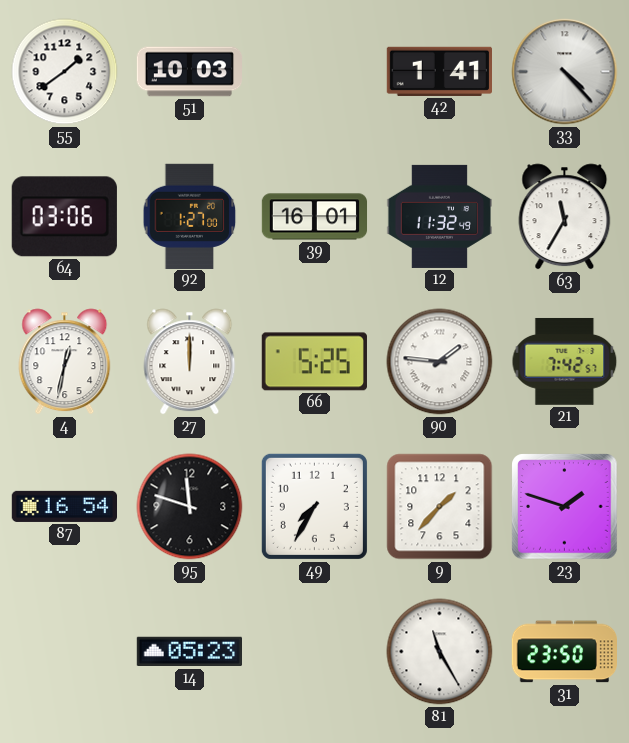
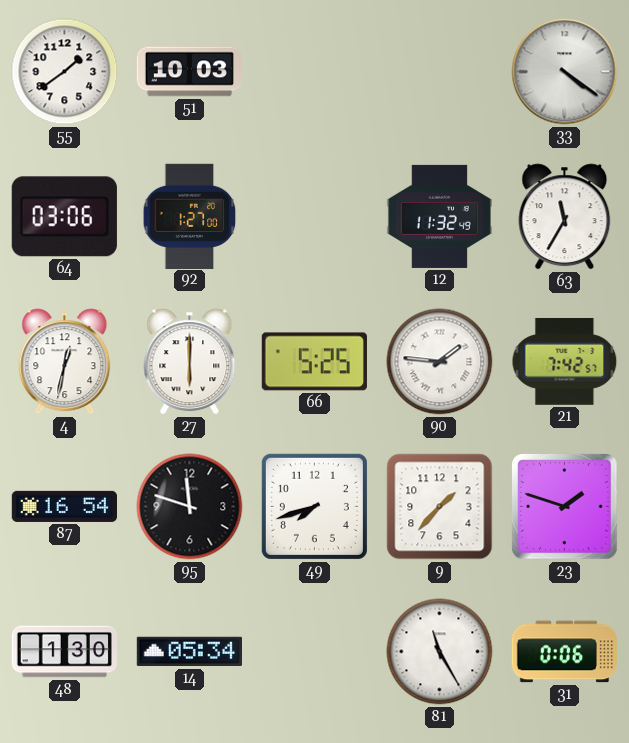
42: 1:41 -> none (439, 71)
33: 4:23 -> 4:21 (565, 72)
39: 16:01 -> none (315, 217)
27: 12:00 -> 6:00 (190, 362)
49: 7:35 -> 7:42 (314, 506)
48: none -> 1:30 (64, 652)
14: 05:23 -> 05:34 (189, 652)
31: 23:50 -> 0:06 (564, 652)
